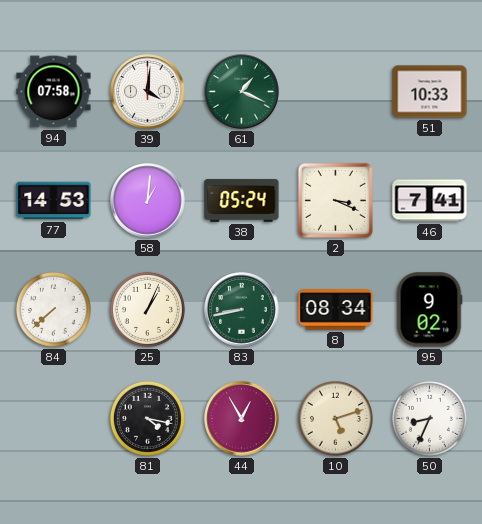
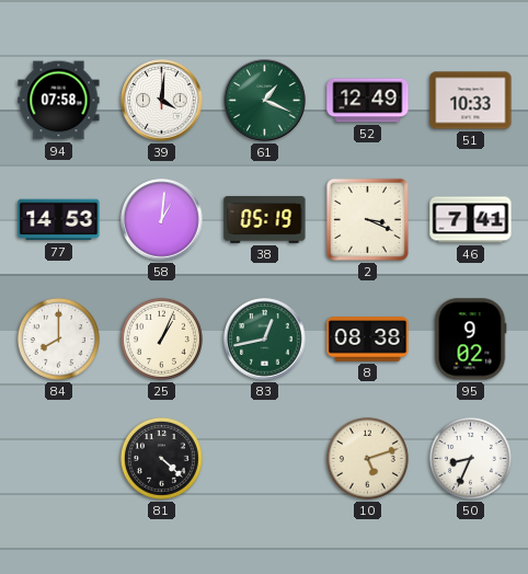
52: none -> 12:49 (368, 101)
38: 05:24 -> 05:19 (265, 219)
84: 7:38 -> 8:00 (58, 338)
83: 8:43 -> 12:43 (265, 340)
8: 08:34 -> 08:38 (368, 340)
81: 4:17 -> 4:22 (161, 458)
44: 12:55 -> none (242, 419)
